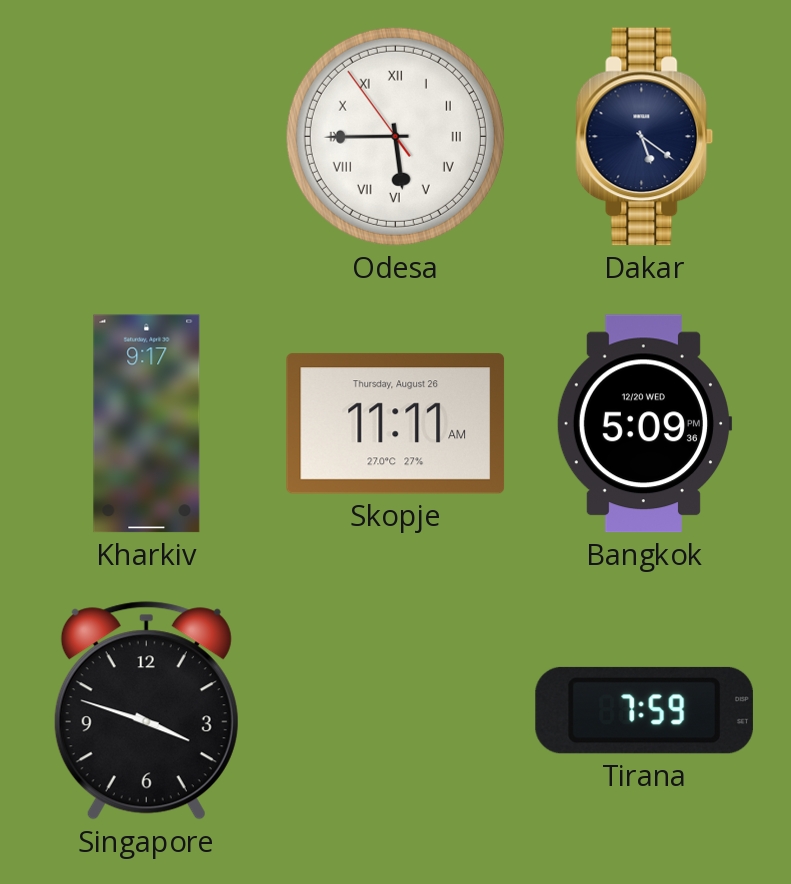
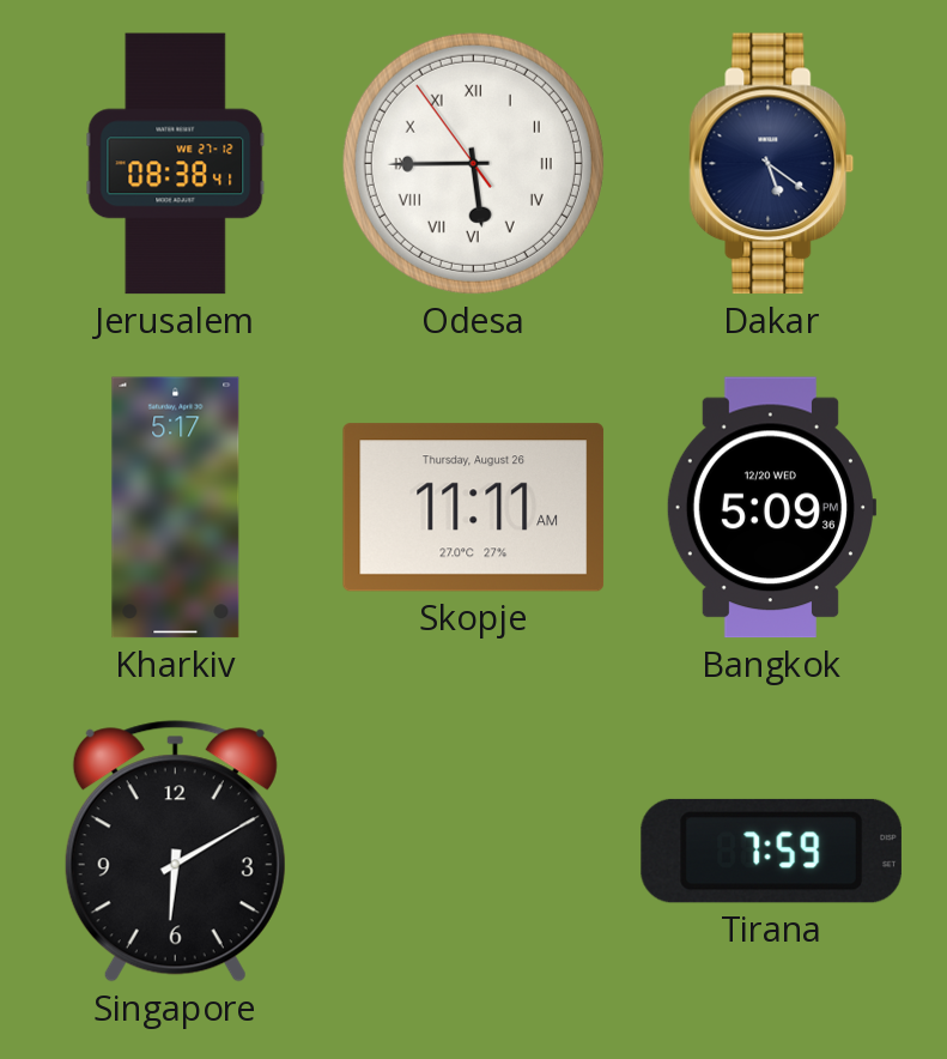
Jerusalem: none -> 08:38 (176, 164)
Kharkiv: 9:17 -> 5:17 (176, 508)
Singapore: 3:48 -> 6:10 (175, 852)
